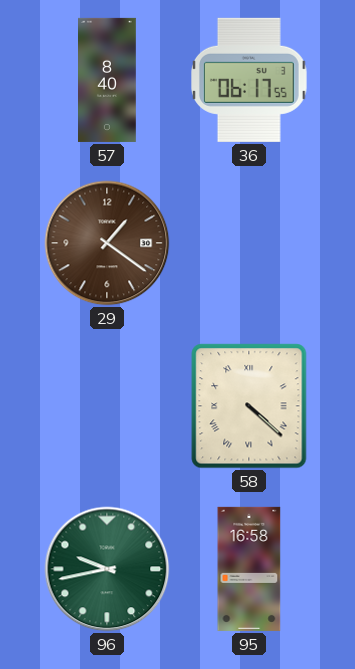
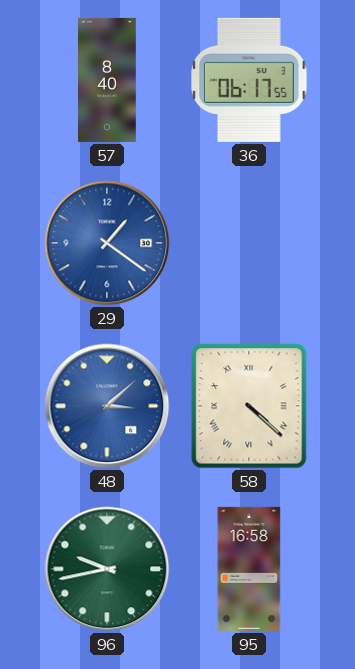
29 dial: brown -> blue (107, 243)
48: none -> 3:08 (107, 406)
